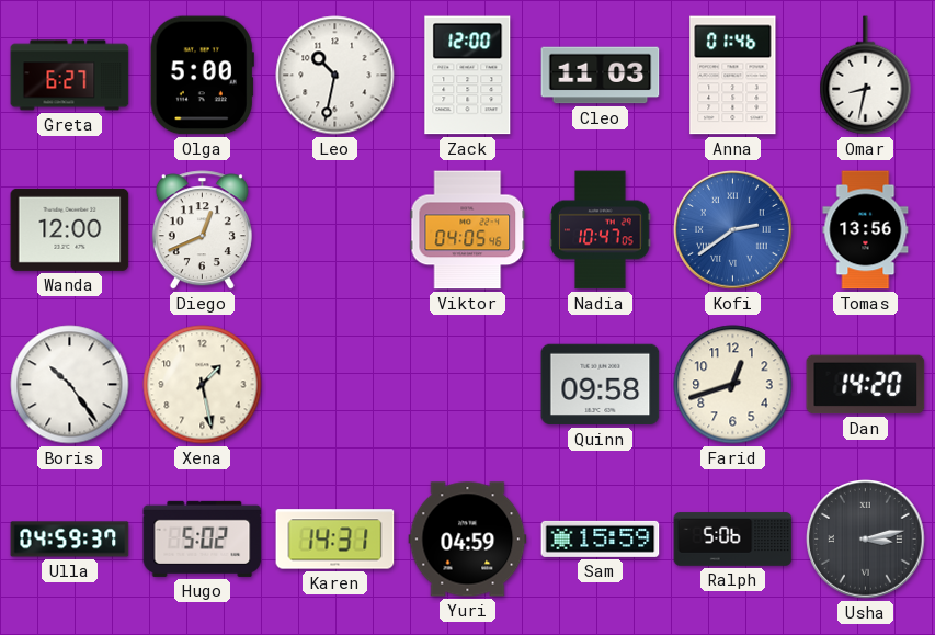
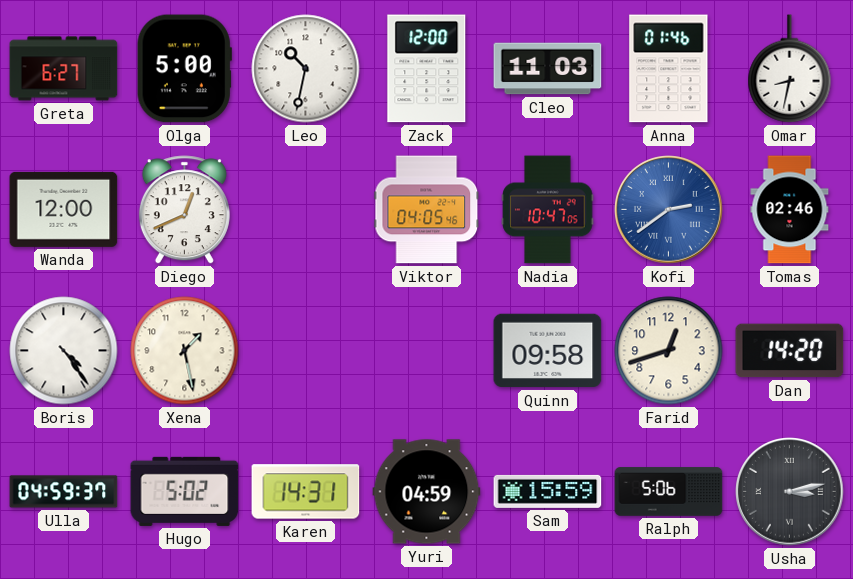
Tomas: 13:56 -> 02:46 (790, 210)
Boris: 10:24 -> 4:24 (64, 351)
